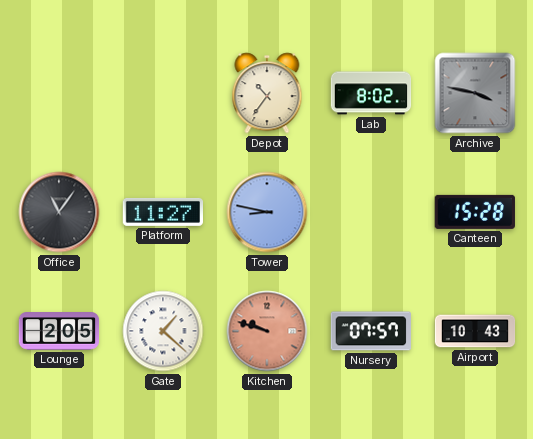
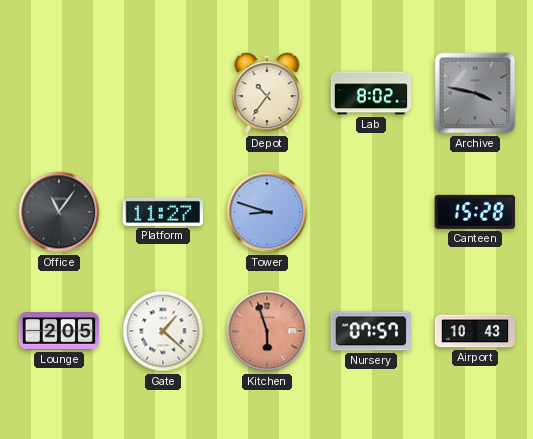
Tower: 8:47 -> 8:48 (267, 212)
Kitchen: 9:48 -> 5:57 (267, 331)
